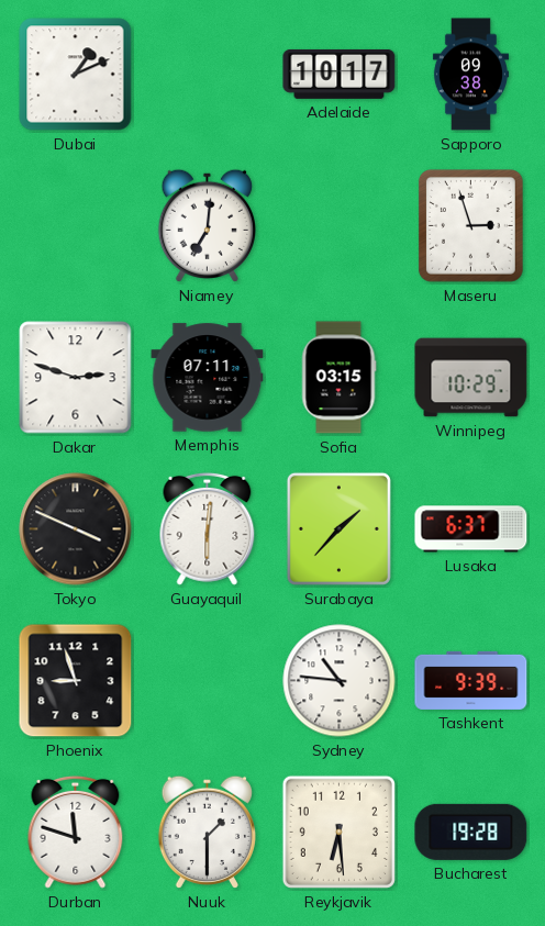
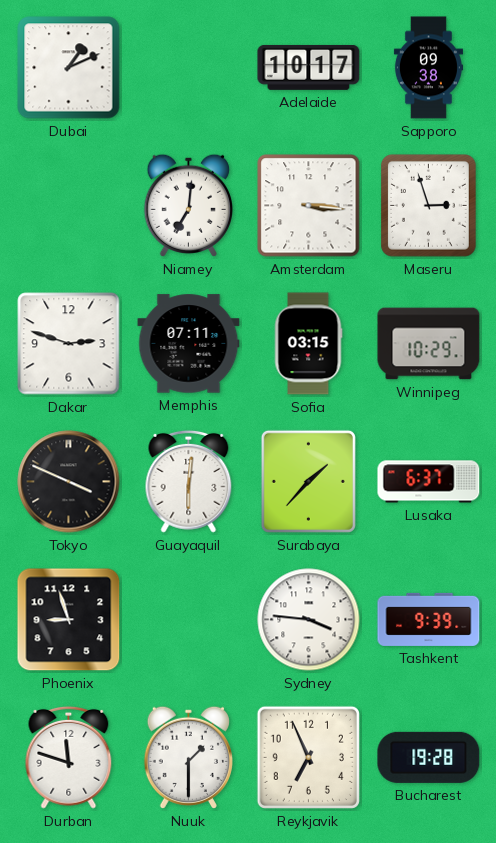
Amsterdam: none -> 3:16 (309, 206)
Sydney: 10:46 -> 3:46 (309, 620)
Reykjavik: 6:29 -> 6:56 (308, 757)
